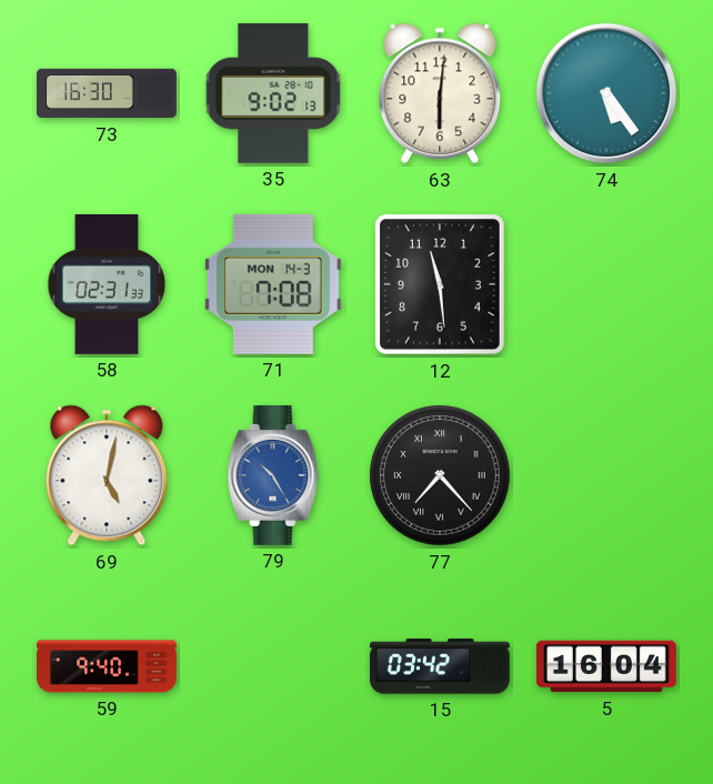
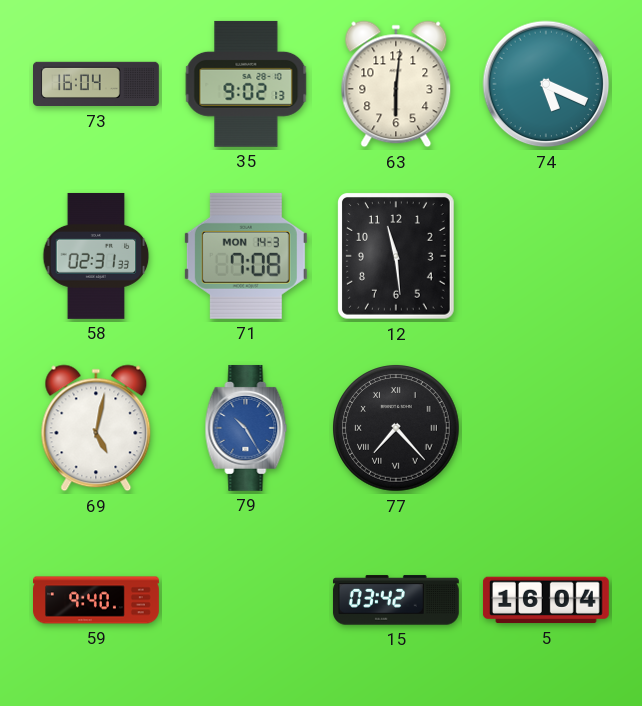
73: 16:30 -> 16:04 (97, 84)
74: 5:24 -> 5:19 (546, 84)
